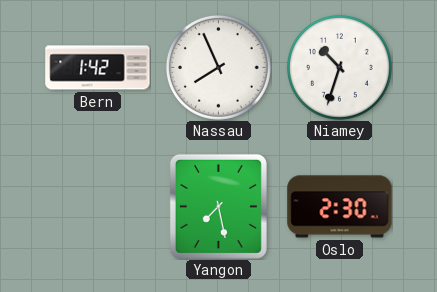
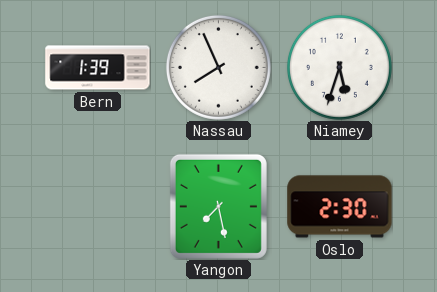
Bern: 1:42 -> 1:39 (98, 68)
Niamey: 10:33 -> 5:33 (339, 67)
